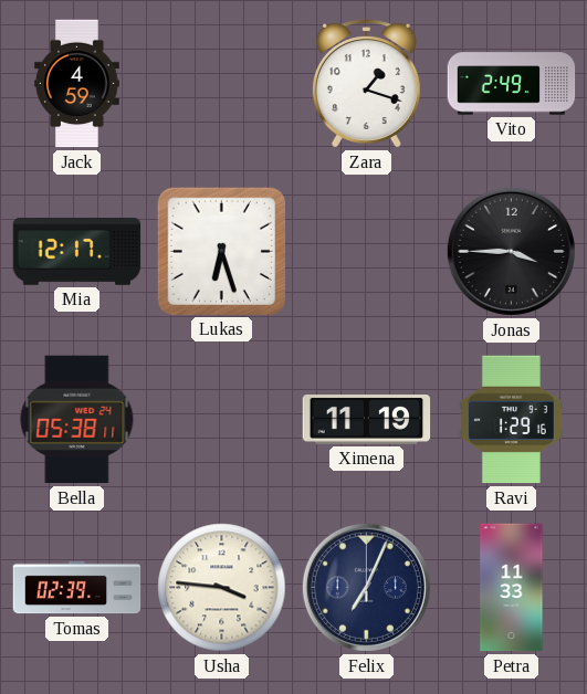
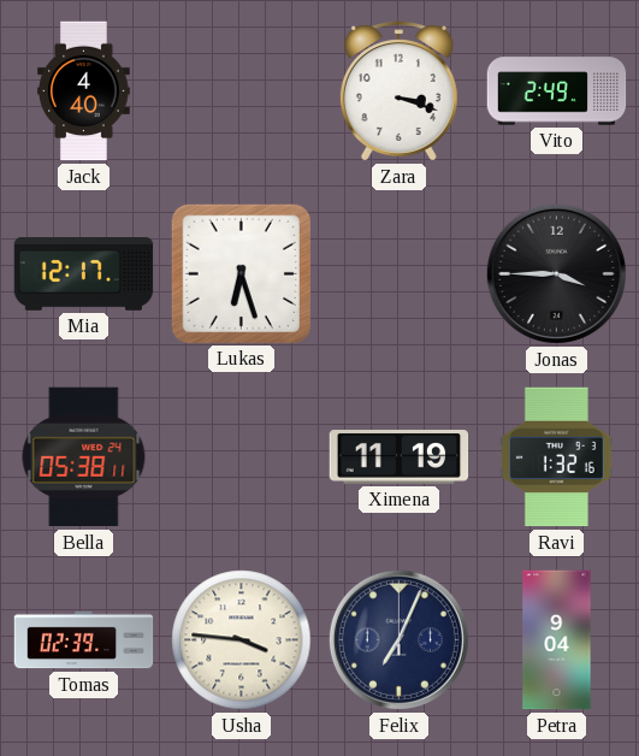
Jack: 4:59 -> 4:40 (84, 91)
Zara: 1:18 -> 3:18 (398, 91)
Ravi: 1:29 -> 1:32 (556, 457)
Petra: 11:33 -> 9:04 (557, 640)
